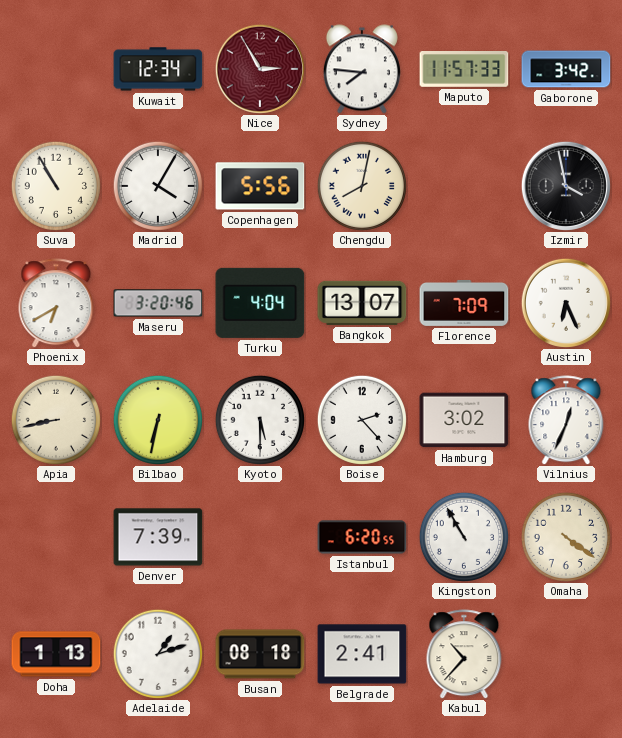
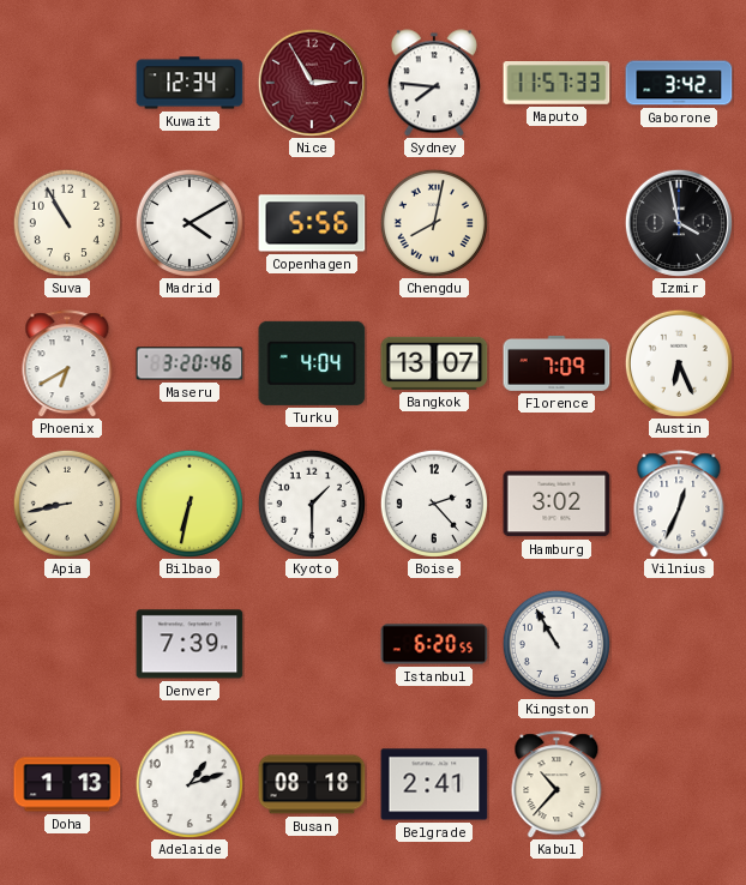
Madrid: 4:05 -> 4:10 (189, 223)
Kyoto: 5:30 -> 1:30 (312, 504)
Omaha: 4:21 -> none (566, 537)
